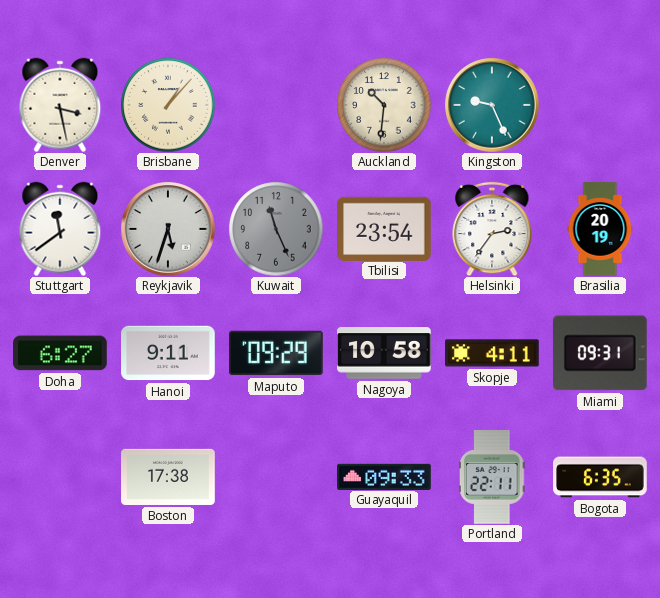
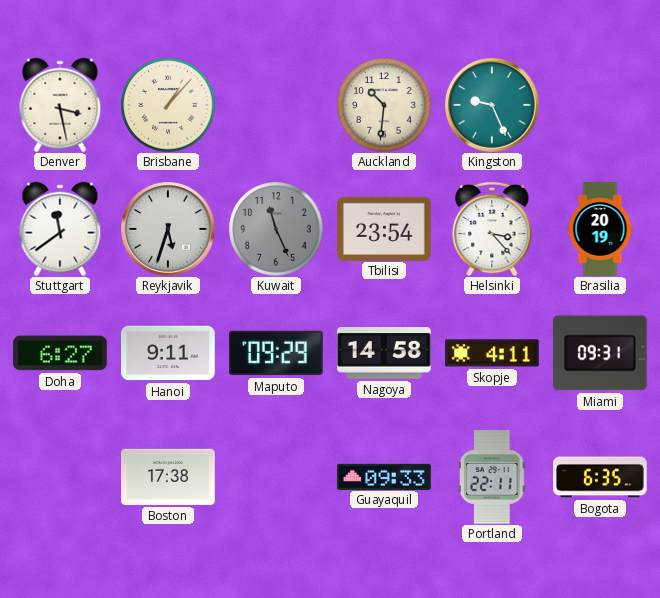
Helsinki: 2:36 -> 3:23 (492, 229)
Nagoya: 10:58 -> 14:58 (384, 353)
